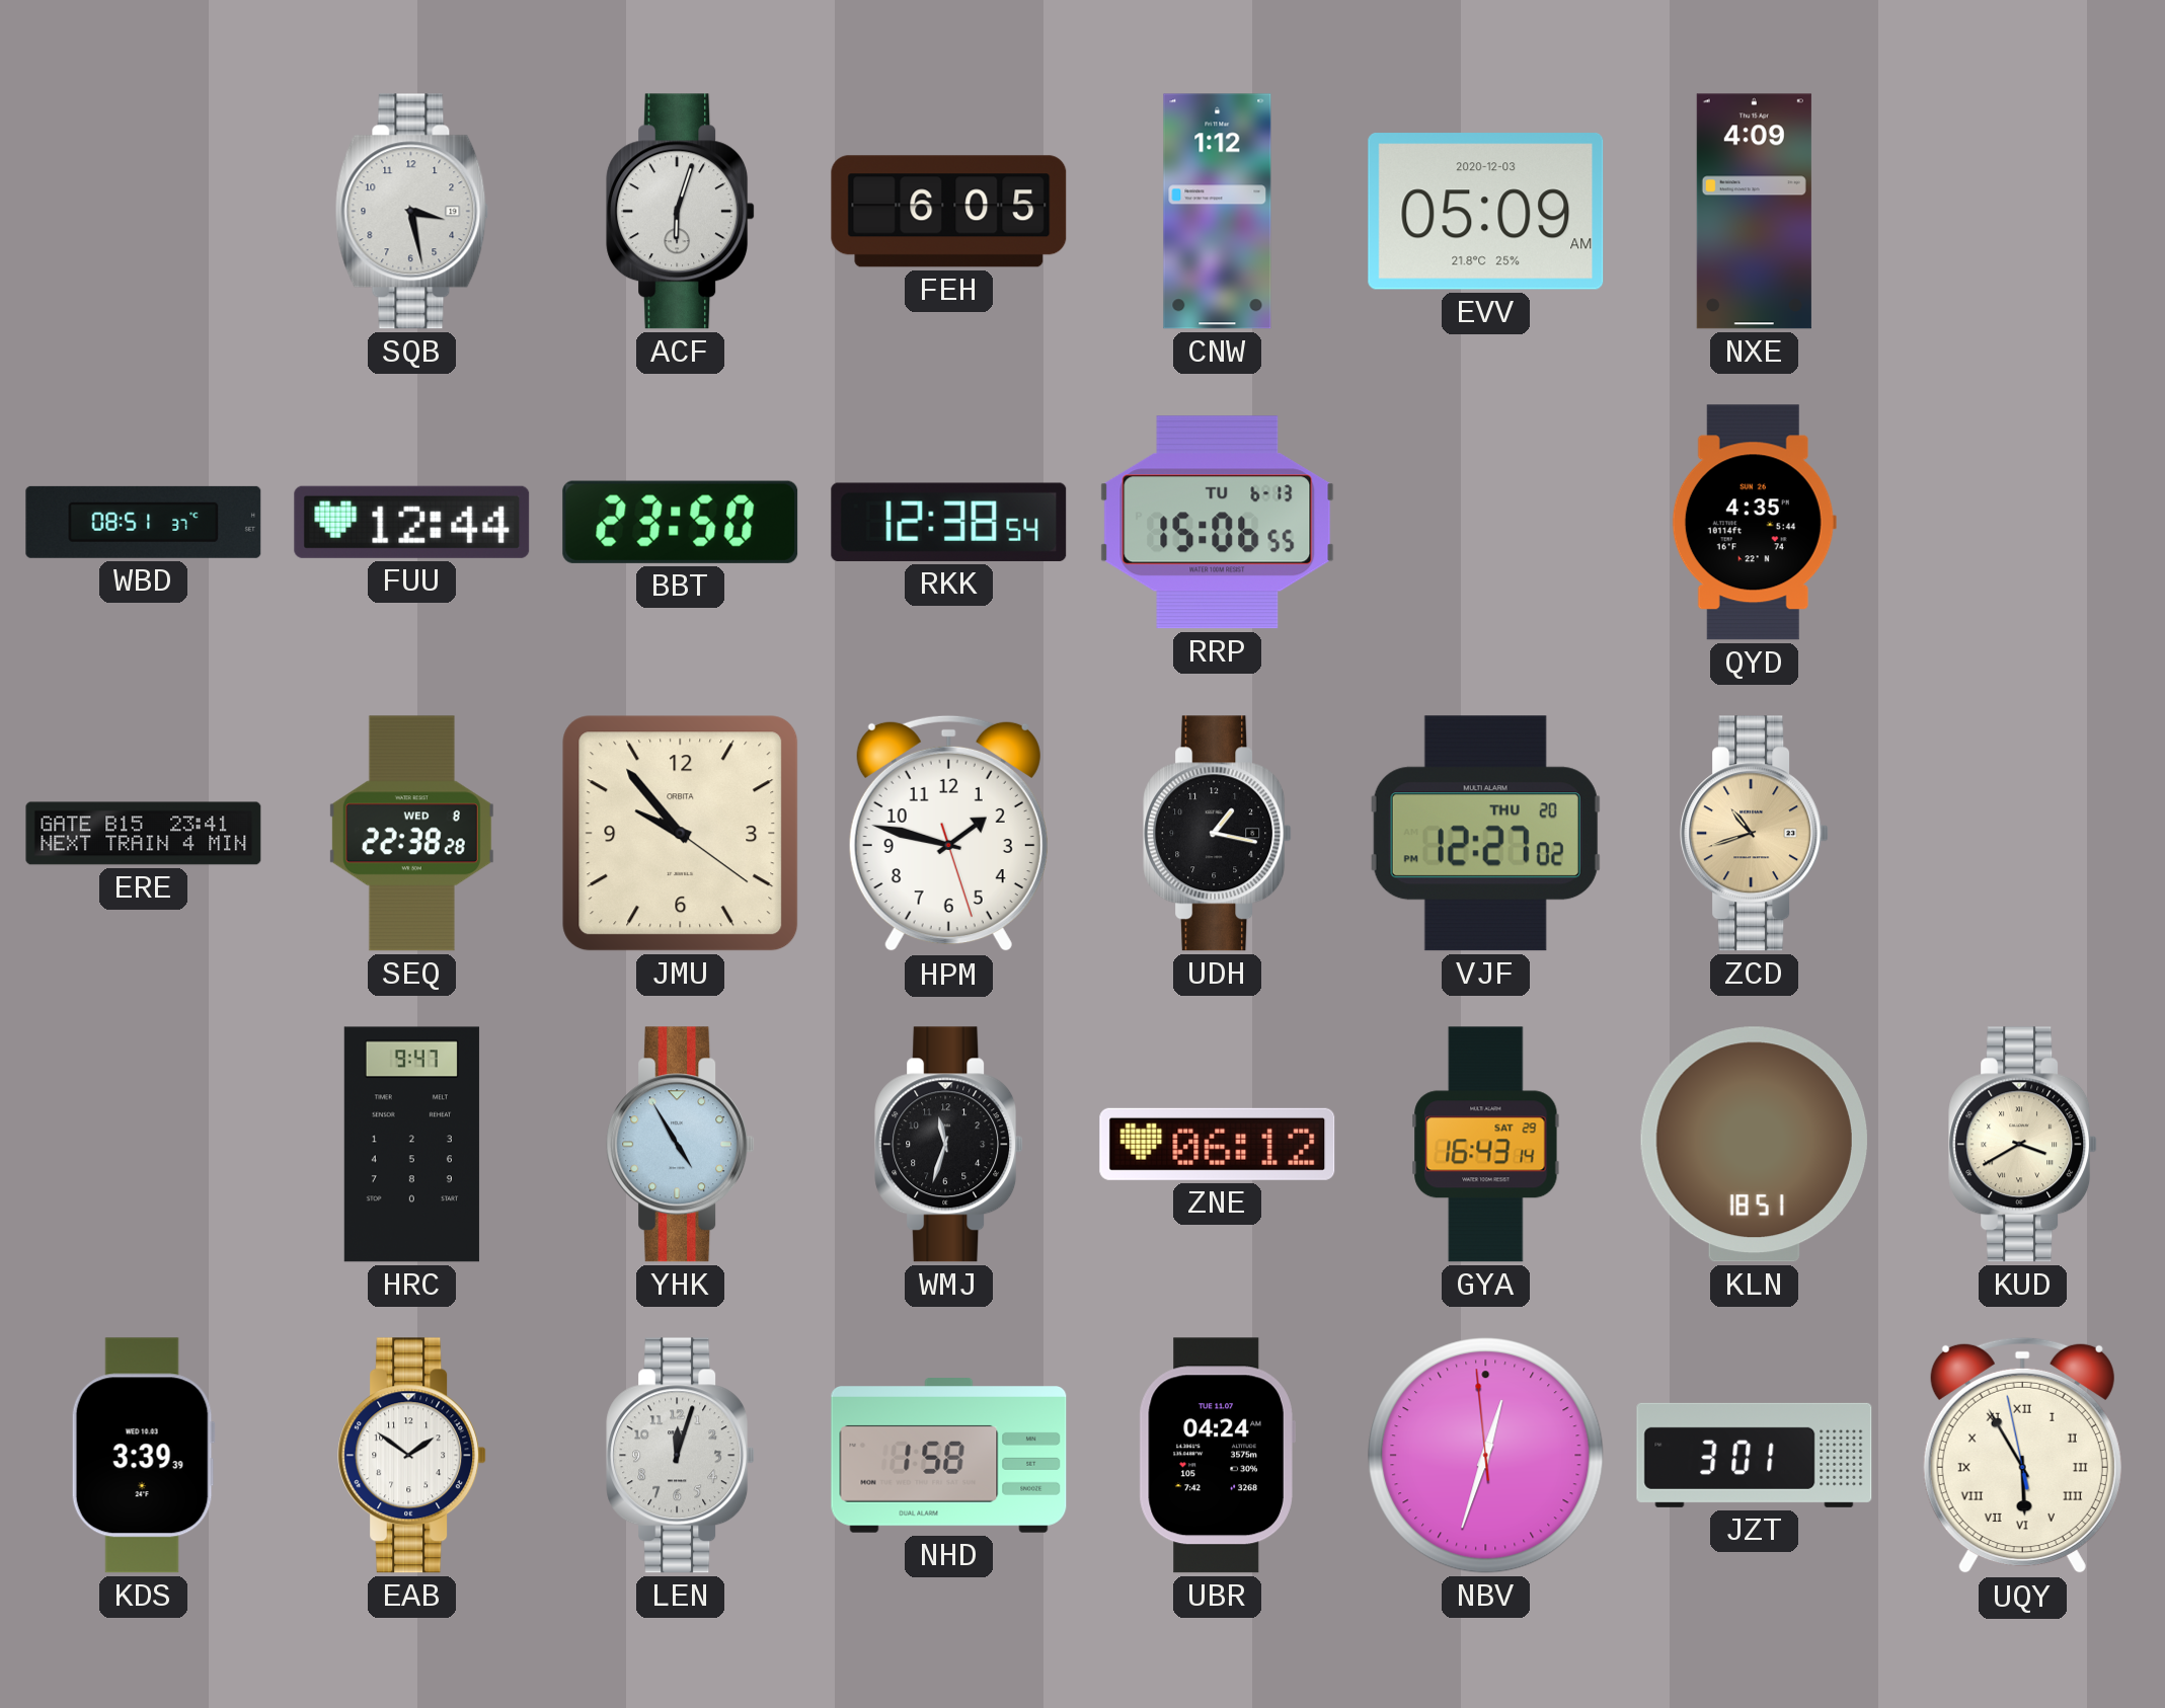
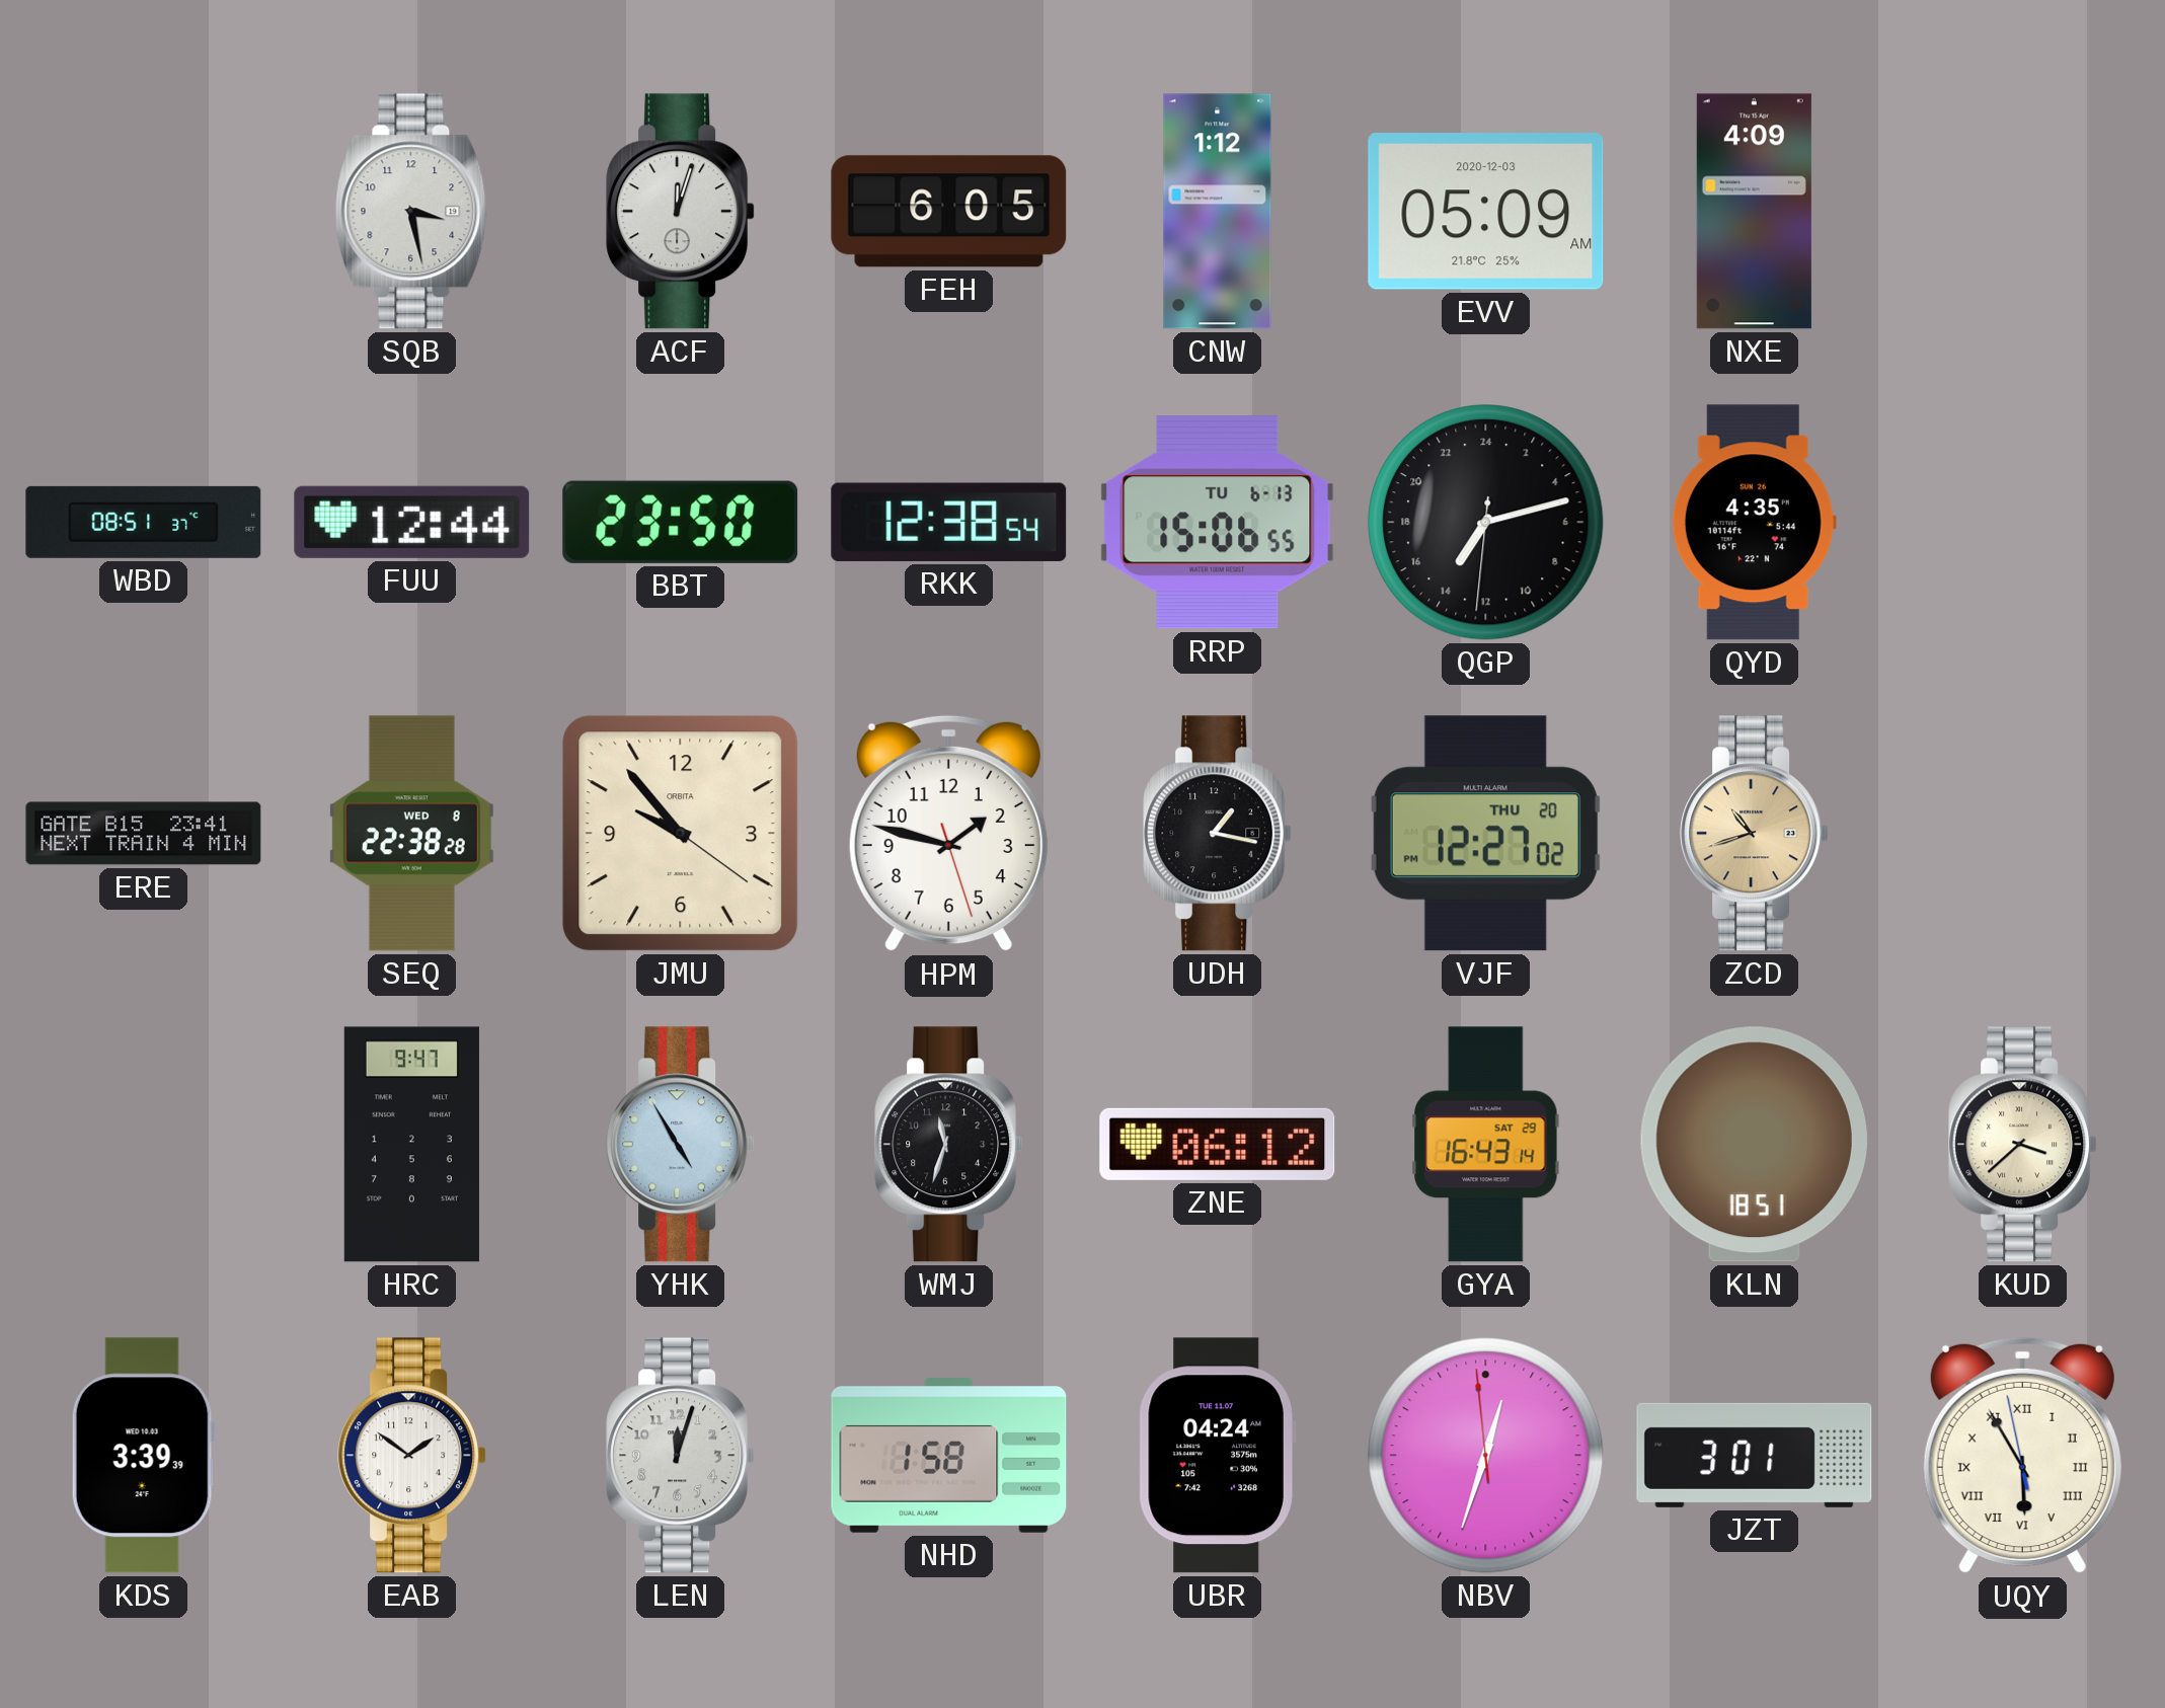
ACF: 6:03 -> 12:03 (681, 212)
QGP: none -> 14:12 (1486, 523)
KUD: 3:40 -> 3:38 (2023, 1145)
